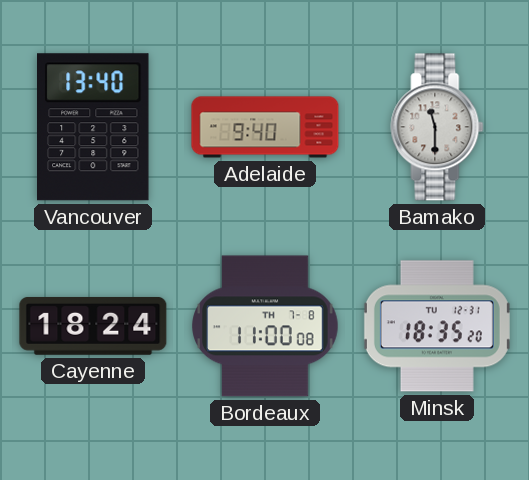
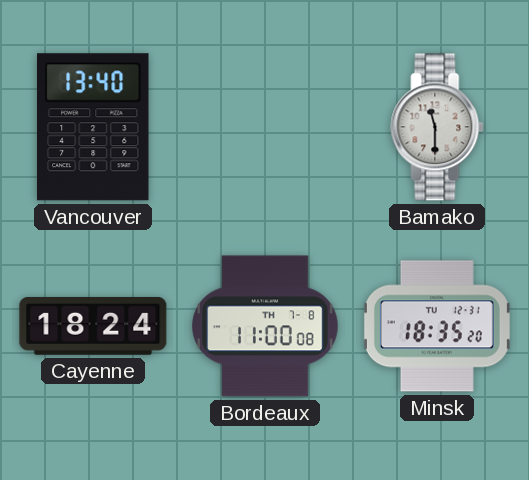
Adelaide: 9:40 -> none (265, 127)
